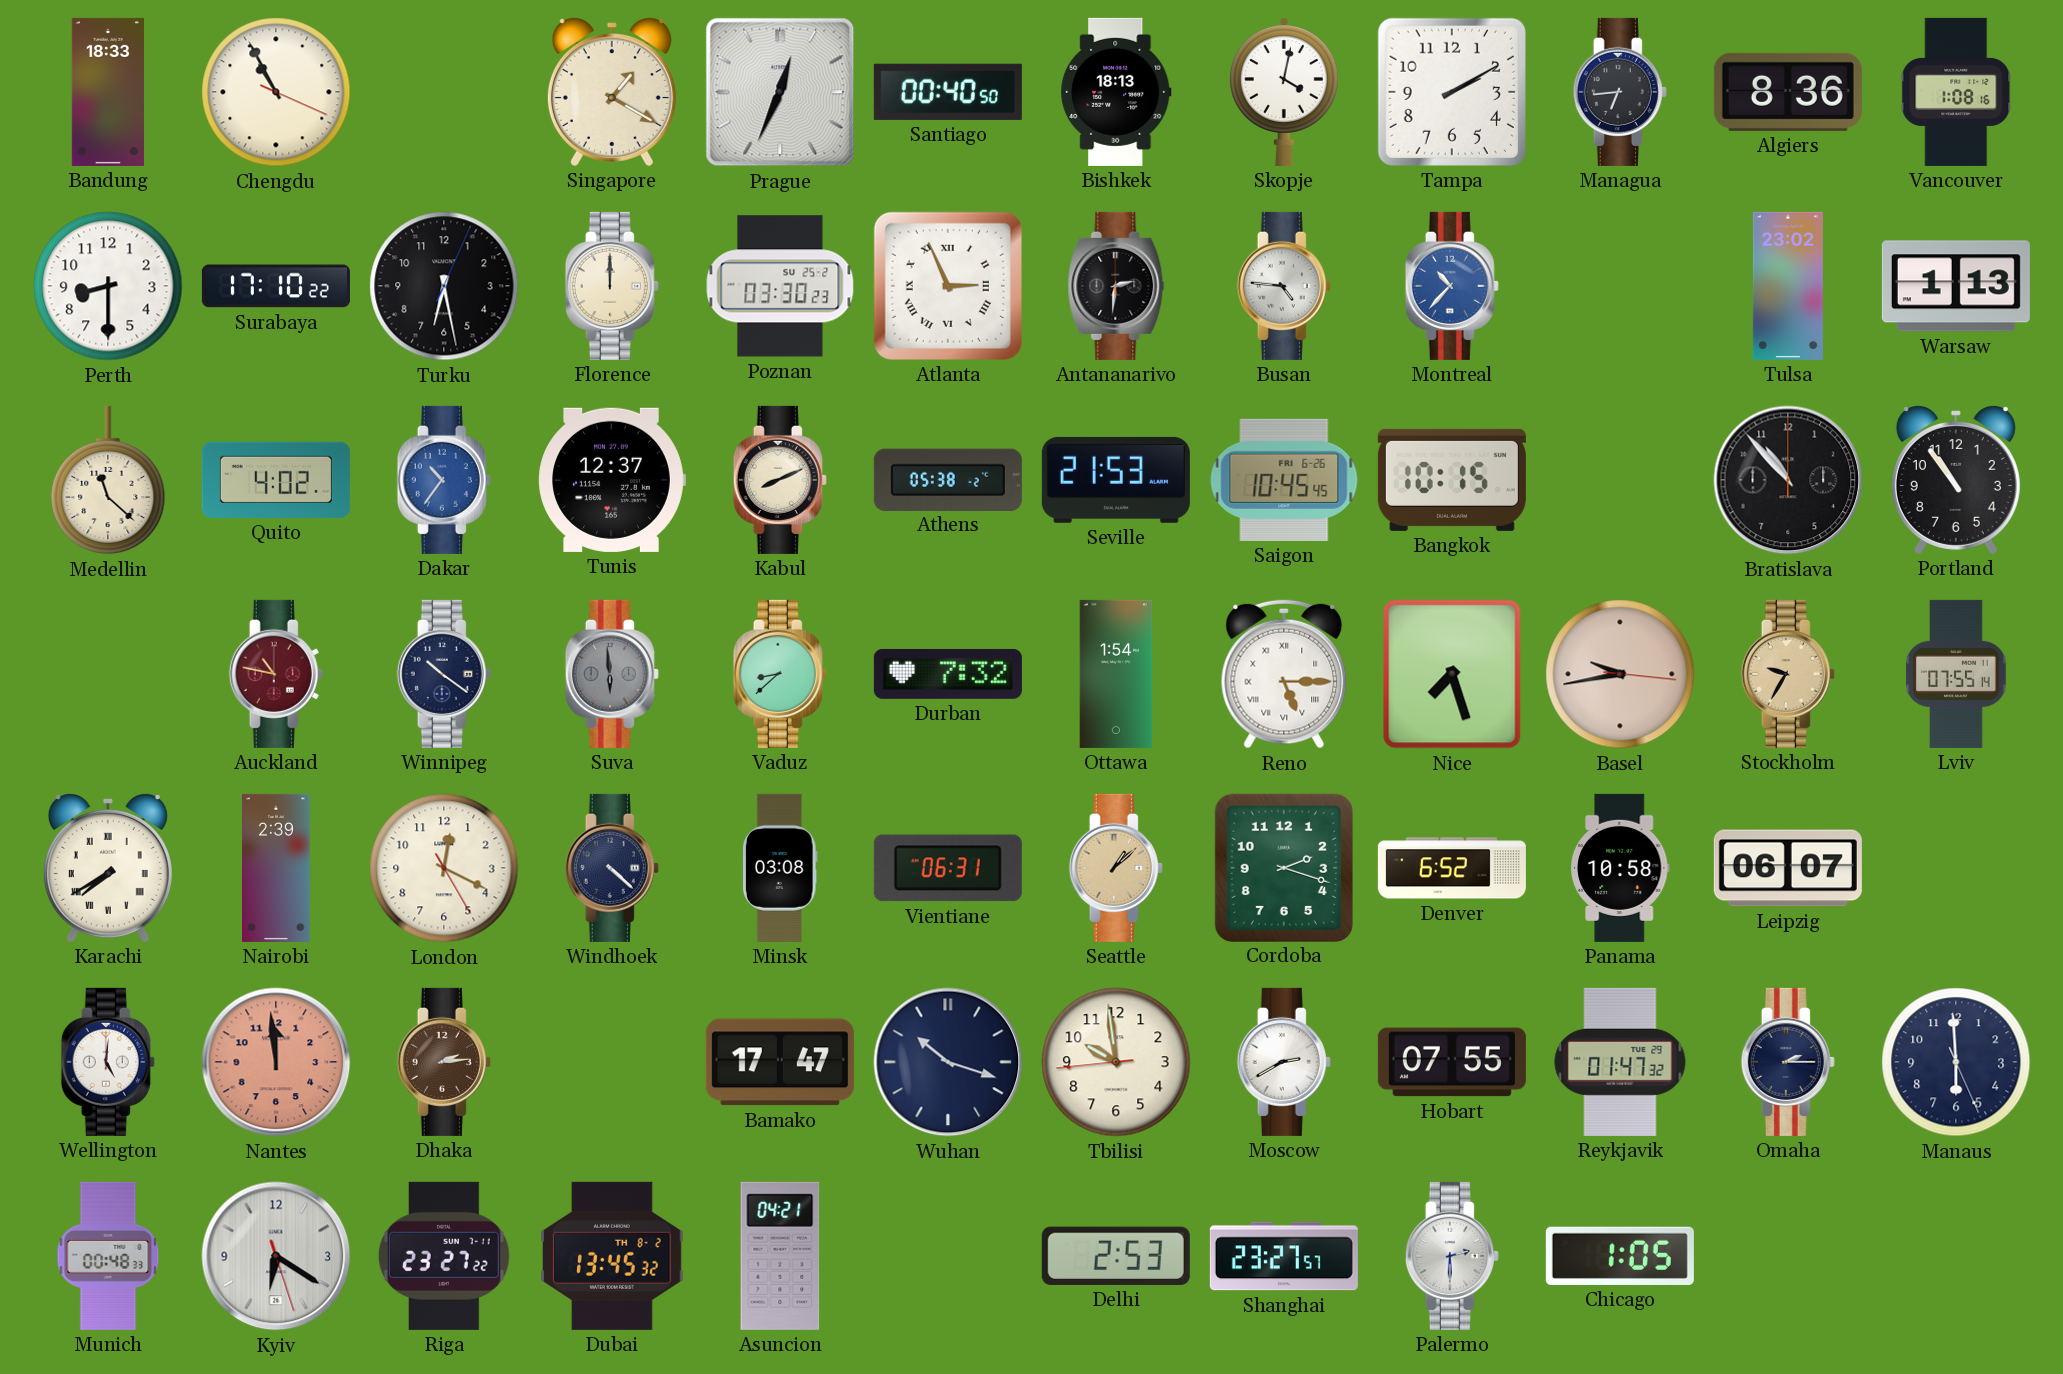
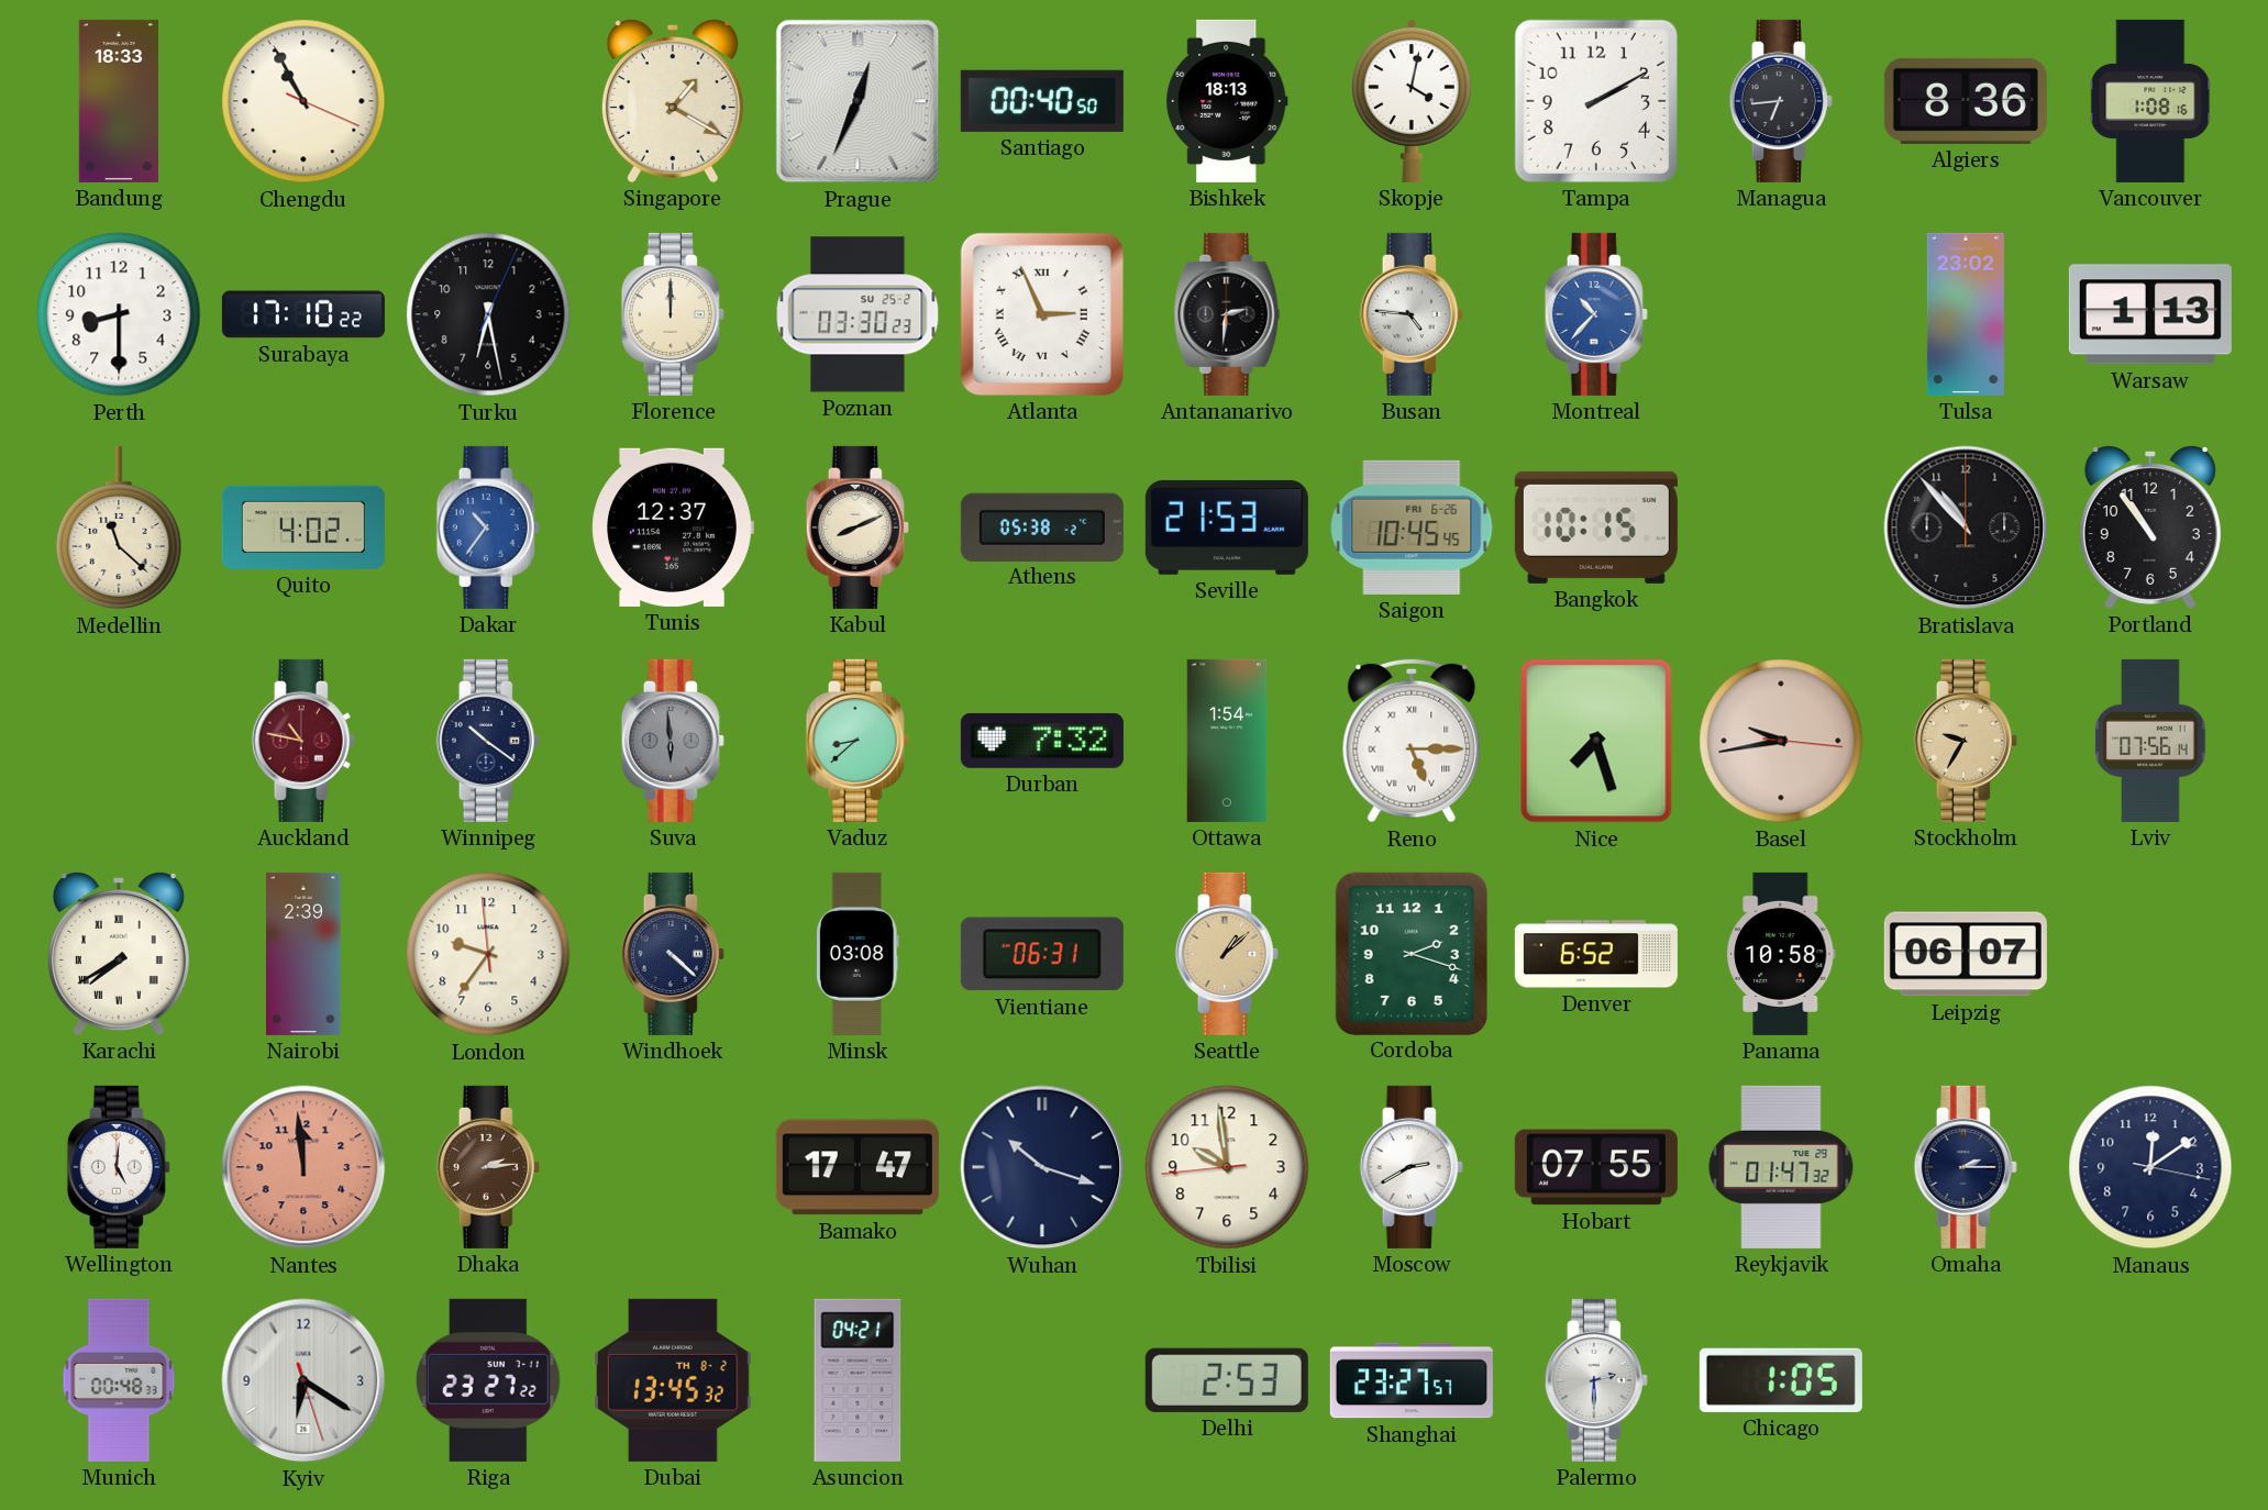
Lviv: 07:55 -> 07:56 (2150, 741)
London: 12:19 -> 9:35 (488, 954)
Manaus: 5:59 -> 12:09 (2150, 1167)
